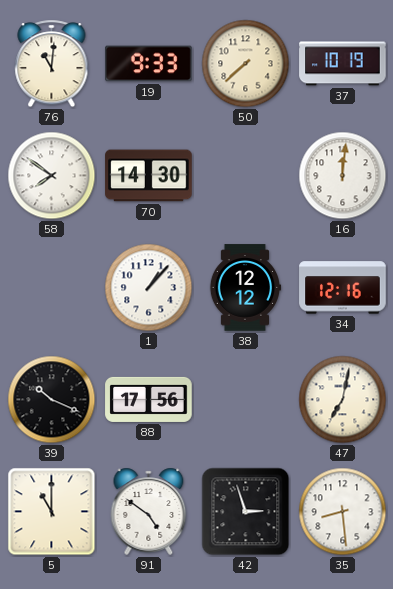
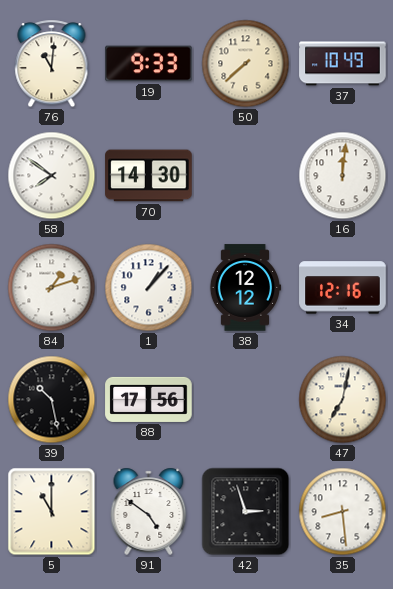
37: 10:19 -> 10:49 (343, 64)
84: none -> 1:12 (52, 288)
39: 10:19 -> 10:28 (52, 400)
